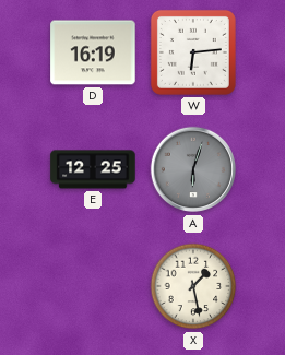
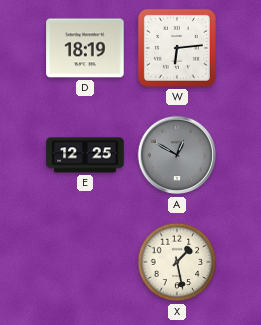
D: 16:19 -> 18:19 (85, 48)
A: 6:03 -> 12:50 (177, 155)
